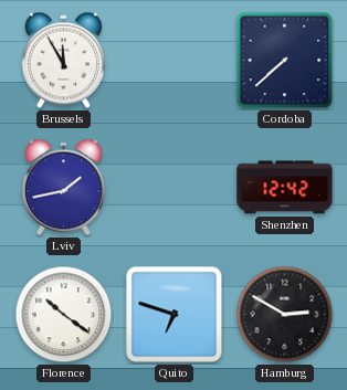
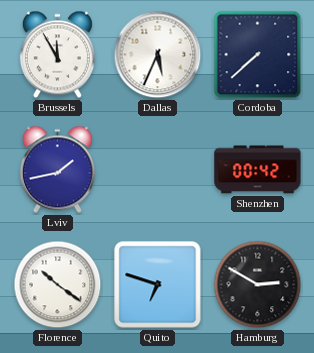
Dallas: none -> 5:34 (158, 55)
Shenzhen: 12:42 -> 00:42 (258, 170)
